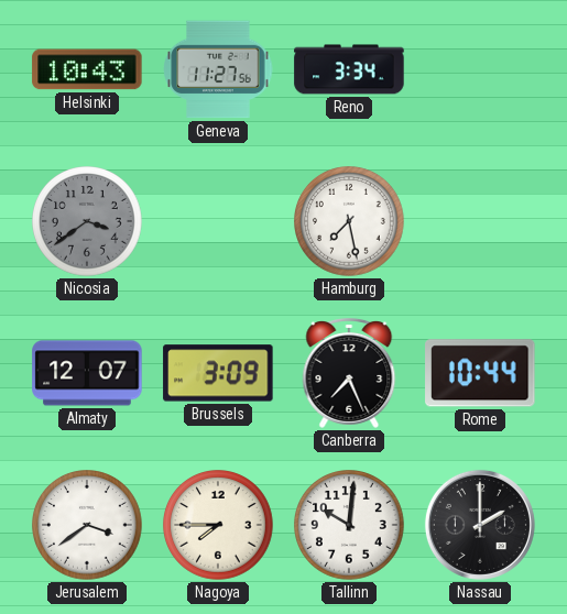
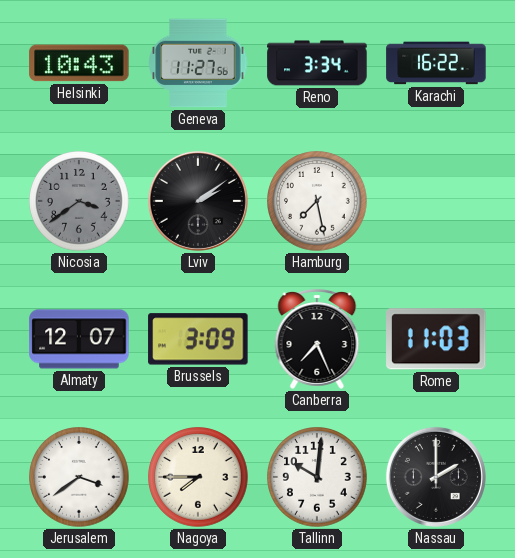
Karachi: none -> 16:22 (436, 63)
Lviv: none -> 2:09 (198, 201)
Rome: 10:44 -> 11:03 (436, 339)
